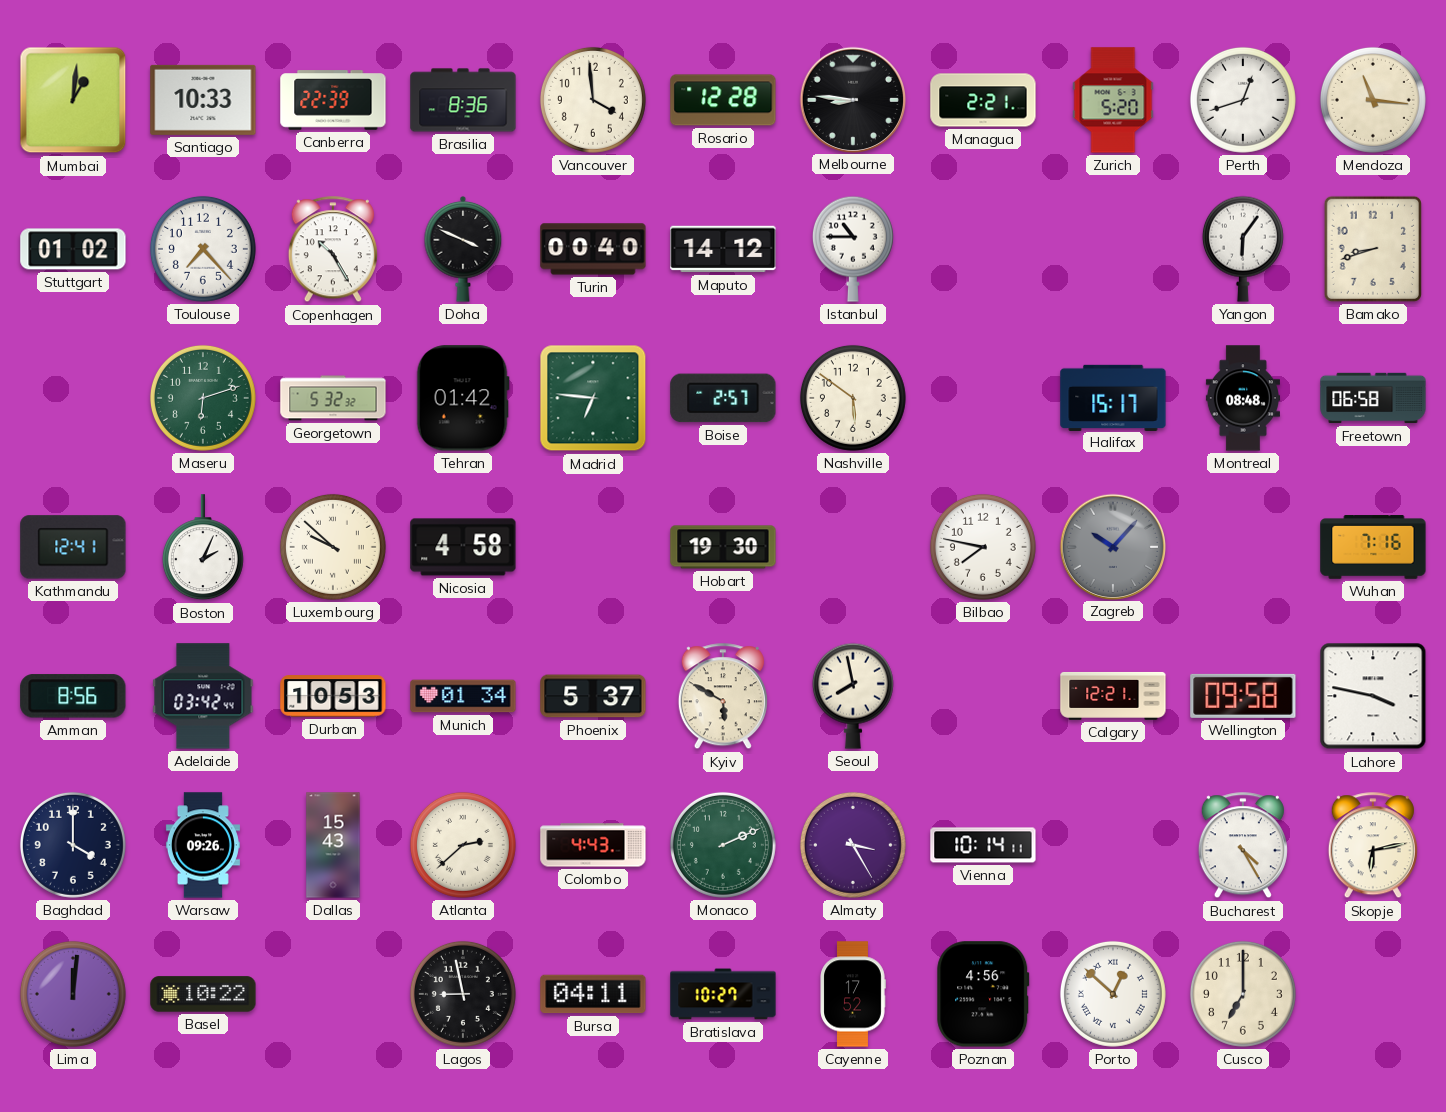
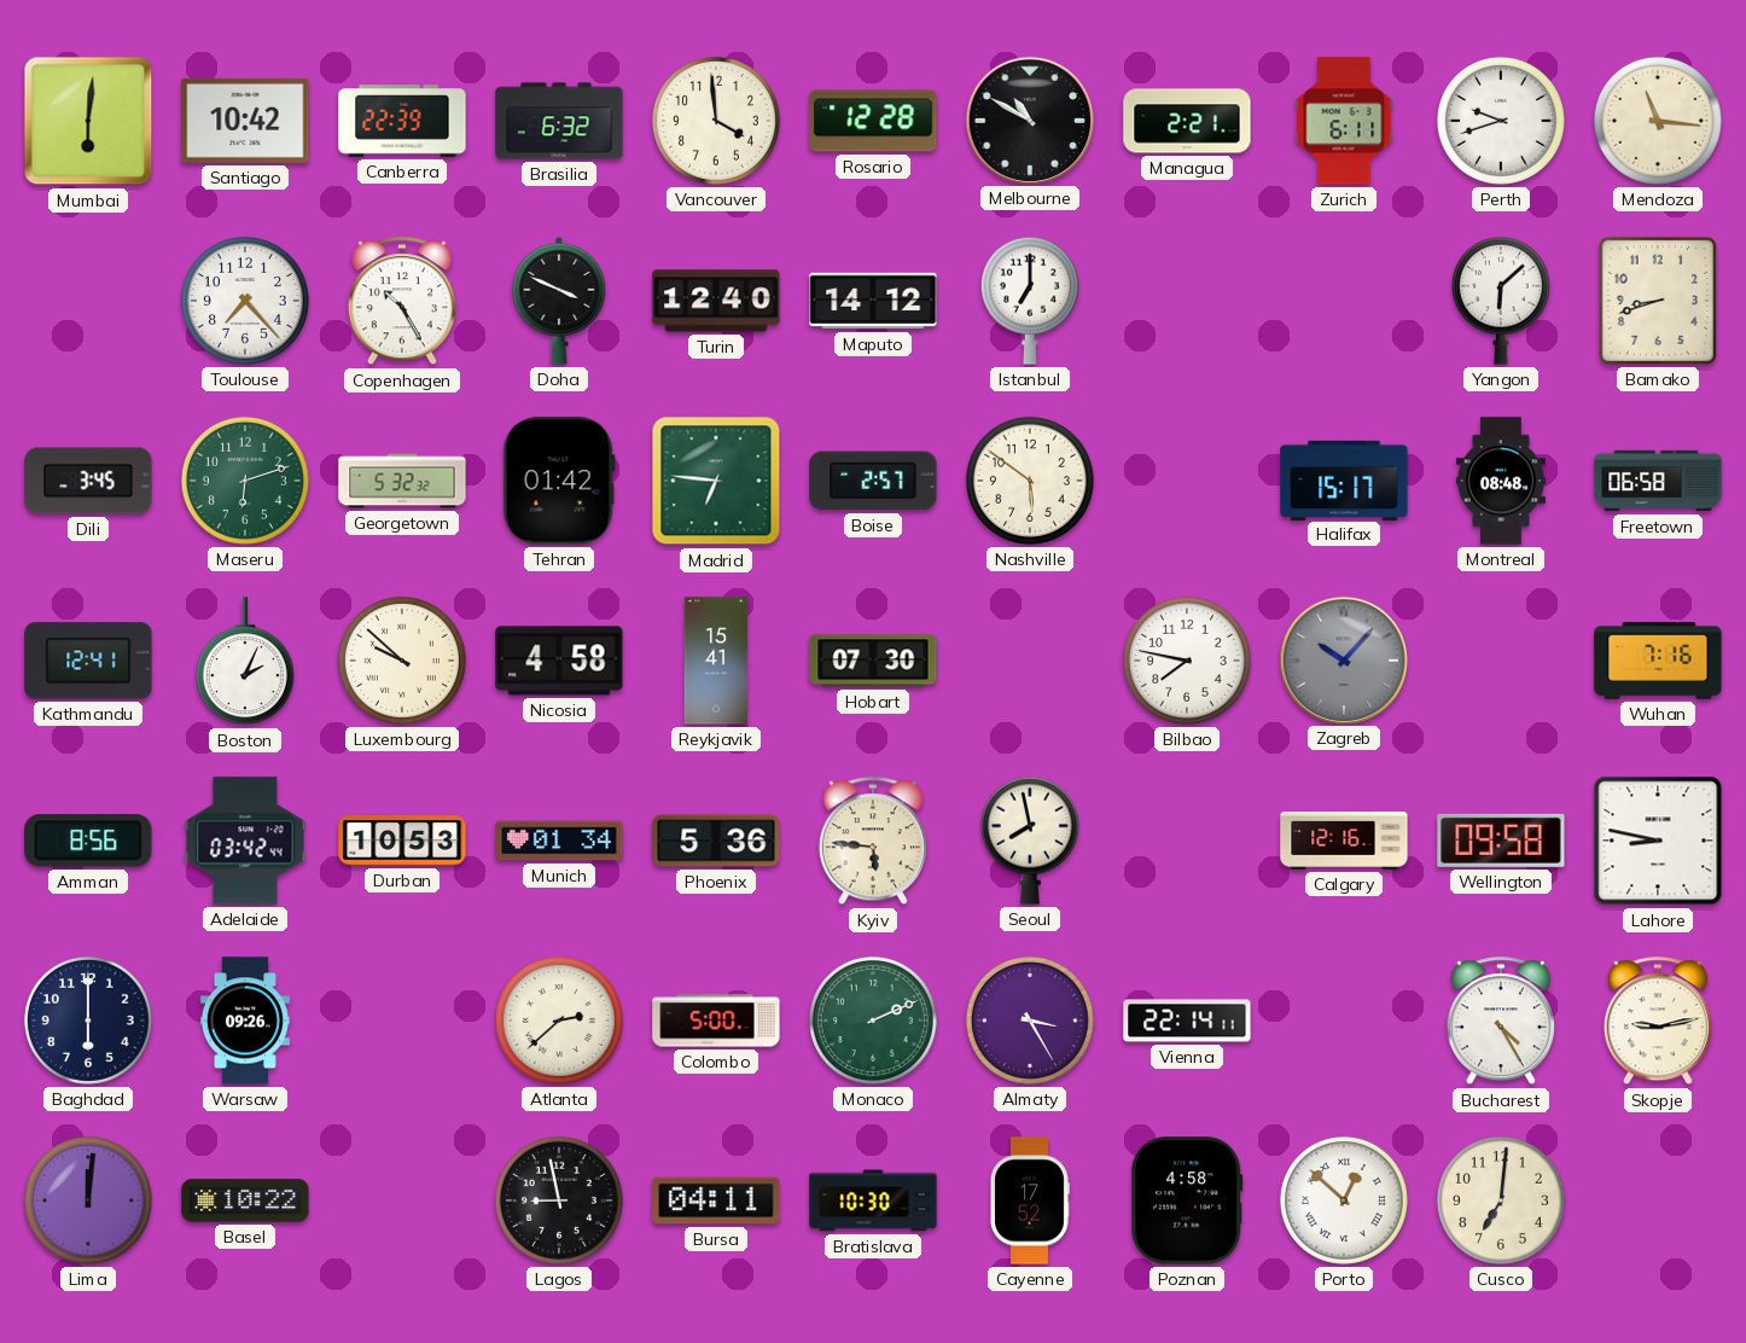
Mumbai: 1:01 -> 6:01 (88, 121)
Santiago: 10:33 -> 10:42 (245, 121)
Brasilia: 8:36 -> 6:32 (559, 121)
Melbourne: 8:46 -> 10:50 (1029, 120)
Zurich: 5:20 -> 6:11 (1344, 121)
Perth: 12:42 -> 9:42 (1501, 121)
Stuttgart: 01:02 -> none (73, 249)
Turin: 00:40 -> 12:40 (716, 301)
Istanbul: 10:45 -> 7:00 (1030, 301)
Yangon: 6:06 -> 6:08 (1501, 301)
Dili: none -> 3:45 (88, 481)
Reykjavik: none -> 15:41 (716, 661)
Hobart: 19:30 -> 07:30 (873, 661)
Phoenix: 5:37 -> 5:36 (716, 841)
Kyiv: 5:50 -> 5:46 (873, 842)
Calgary: 12:21 -> 12:16 (1344, 841)
Lahore: 3:47 -> 8:47 (1658, 841)
Baghdad: 4:00 -> 6:00 (88, 1021)
Dallas: 15:43 -> none (333, 845)
Colombo: 4:43 -> 5:00 (716, 1021)
Vienna: 10:14 -> 22:14 (1187, 1021)
Skopje: 6:13 -> 9:13 (1658, 1022)
Bratislava: 10:27 -> 10:30 (873, 1200)
Poznan: 4:56 -> 4:58 (1187, 1200)
Cusco: 7:00 -> 7:01 (1501, 1200)
